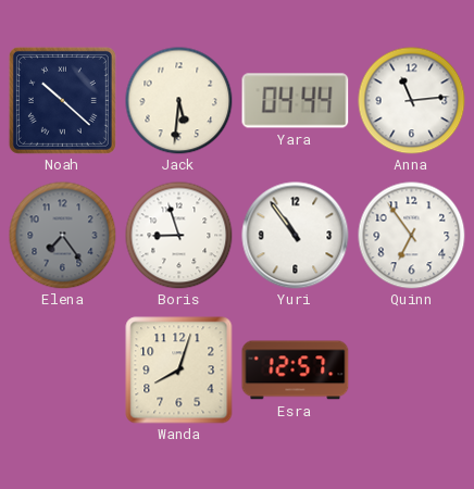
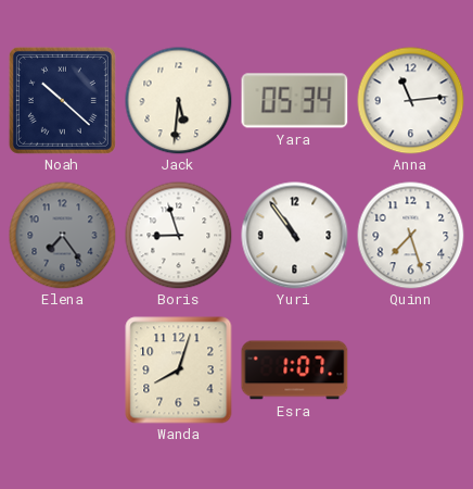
Yara: 04:44 -> 05:34 (295, 101)
Quinn: 6:54 -> 7:27 (411, 236)
Esra: 12:57 -> 1:07 (295, 371)
